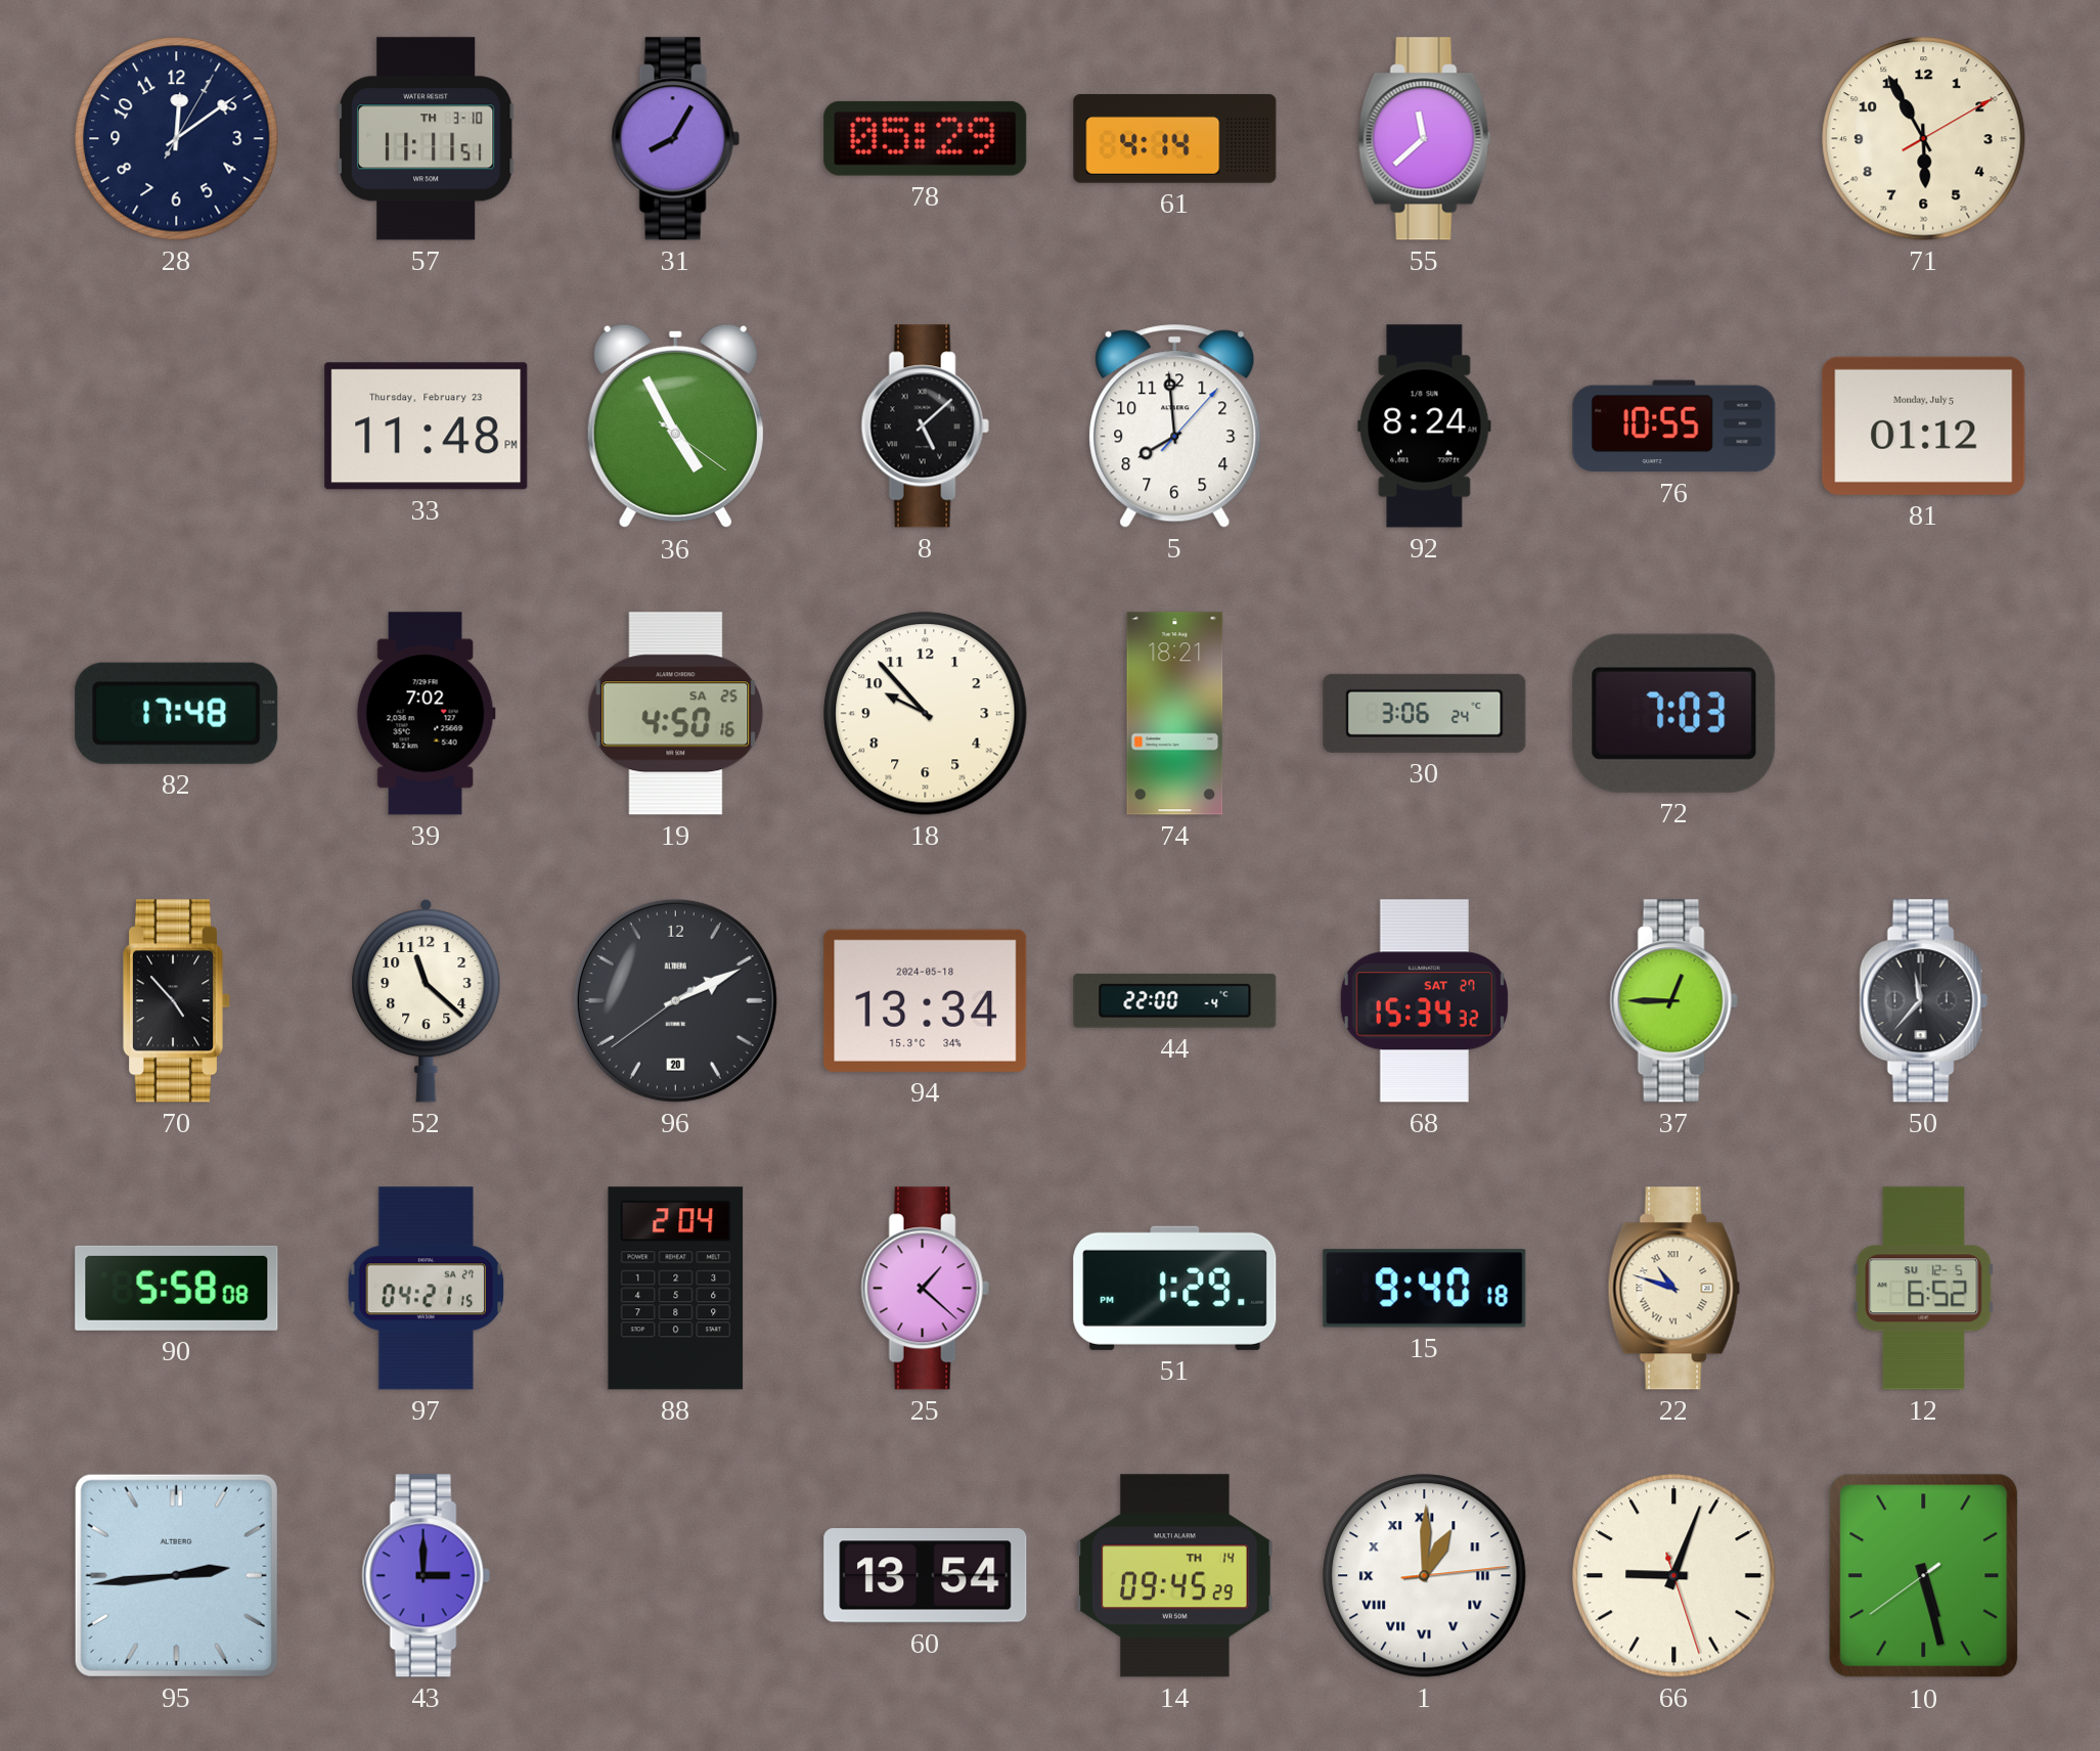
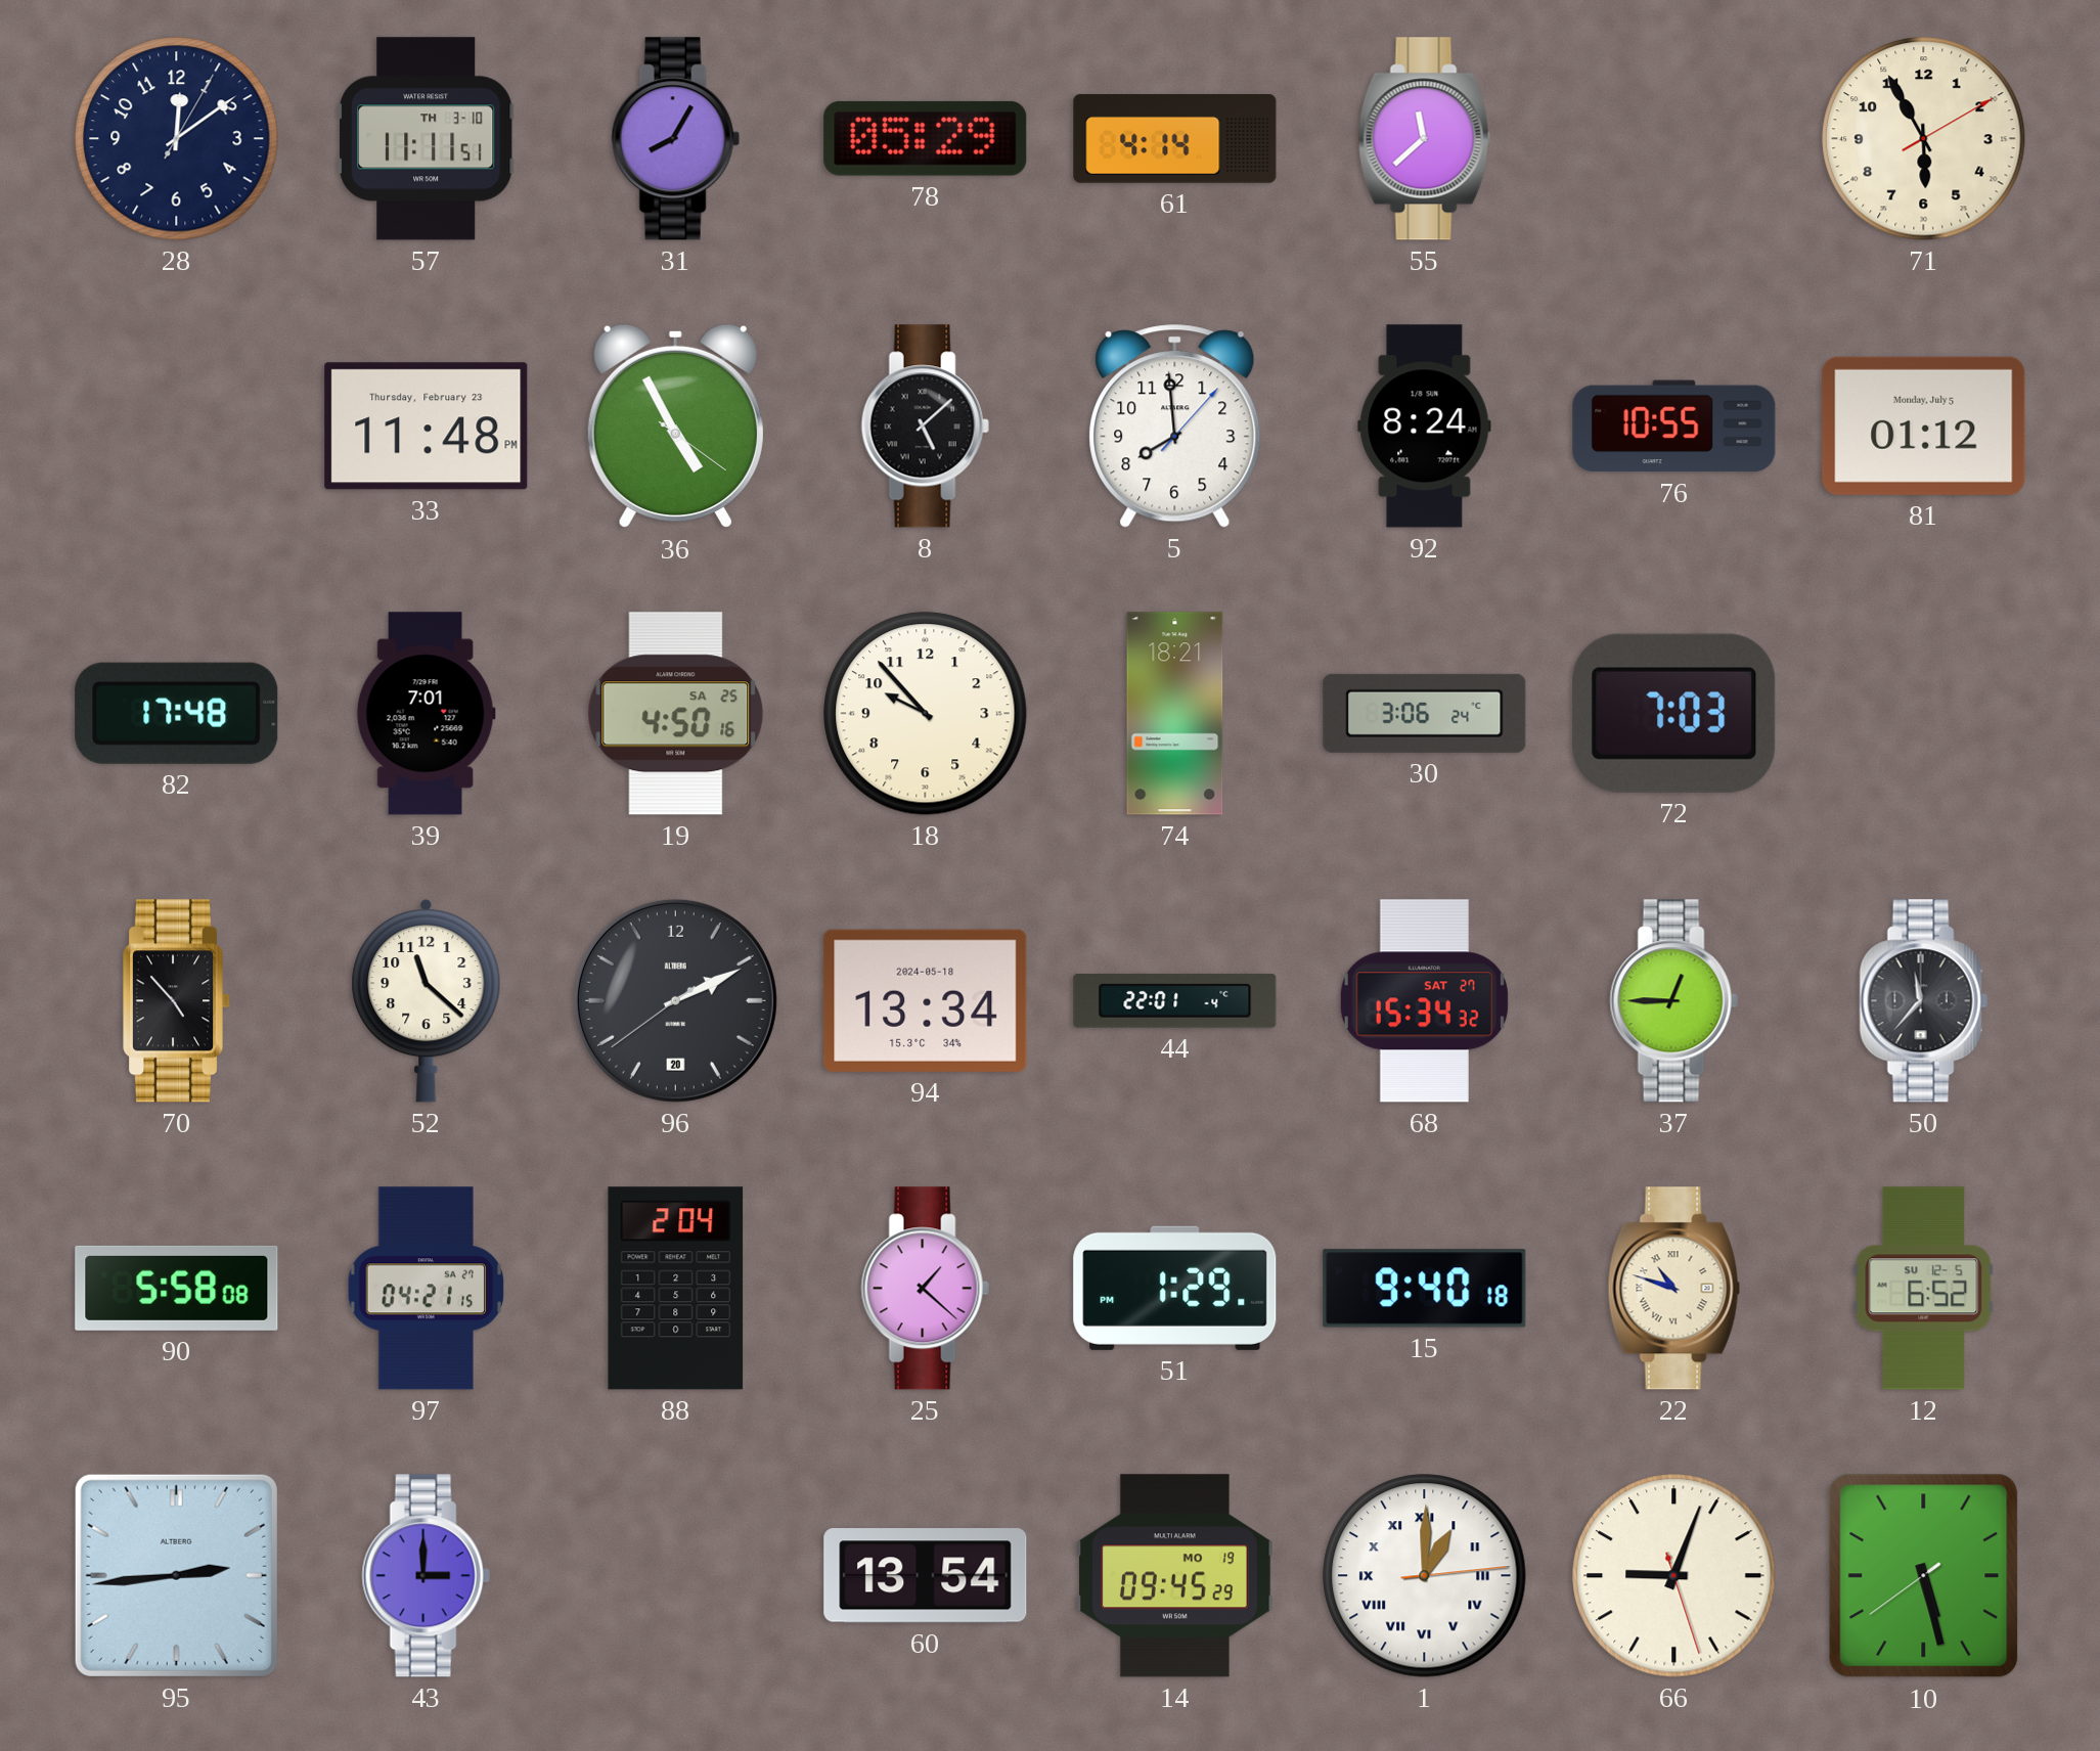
39: 7:02 -> 7:01 (426, 714)
44: 22:00 -> 22:01 (1175, 1000)
14 date: TH 14 -> MO 19 (1175, 1576)
